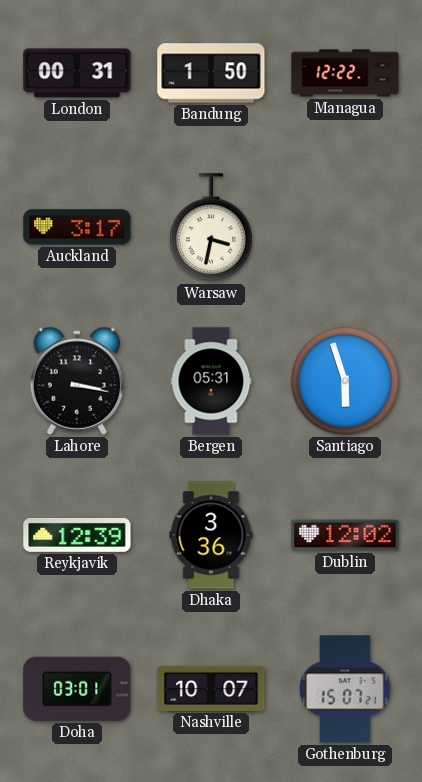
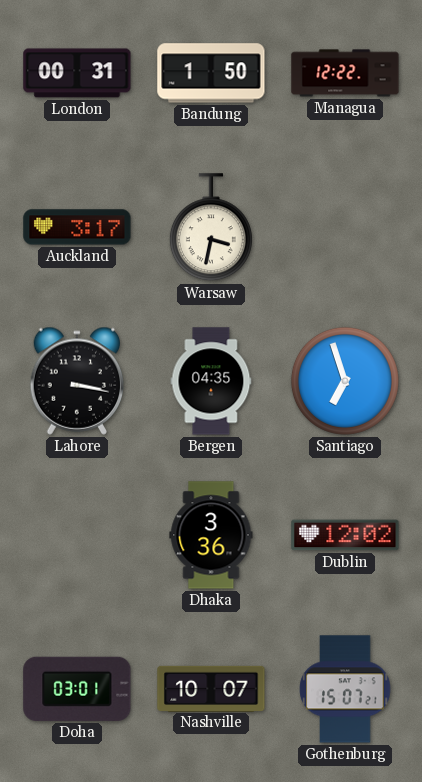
Bergen: 05:31 -> 04:35 (211, 381)
Santiago: 5:57 -> 6:57 (345, 381)
Reykjavik: 12:39 -> none (77, 535)
